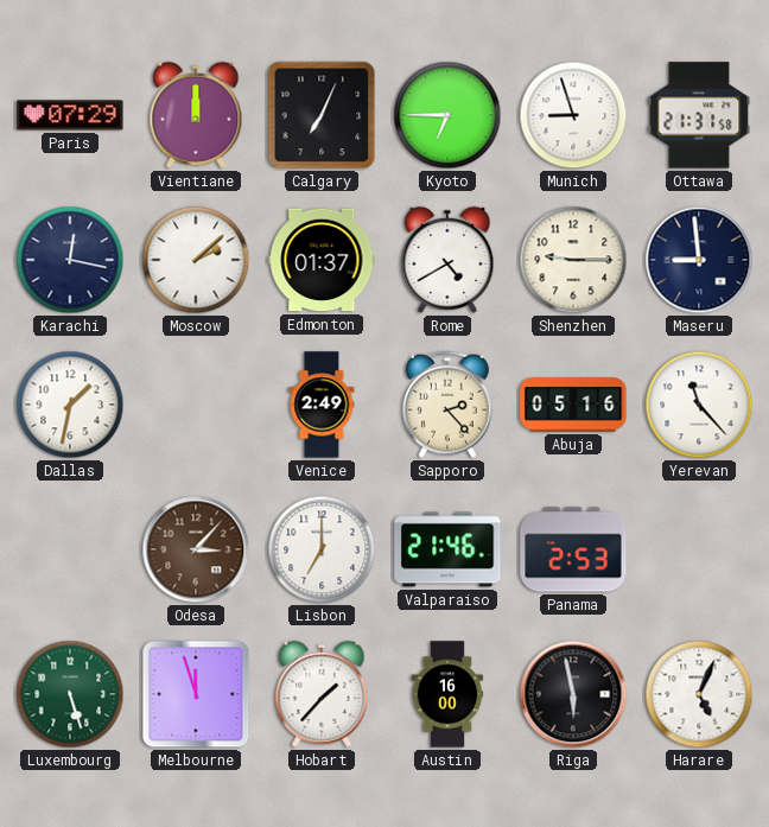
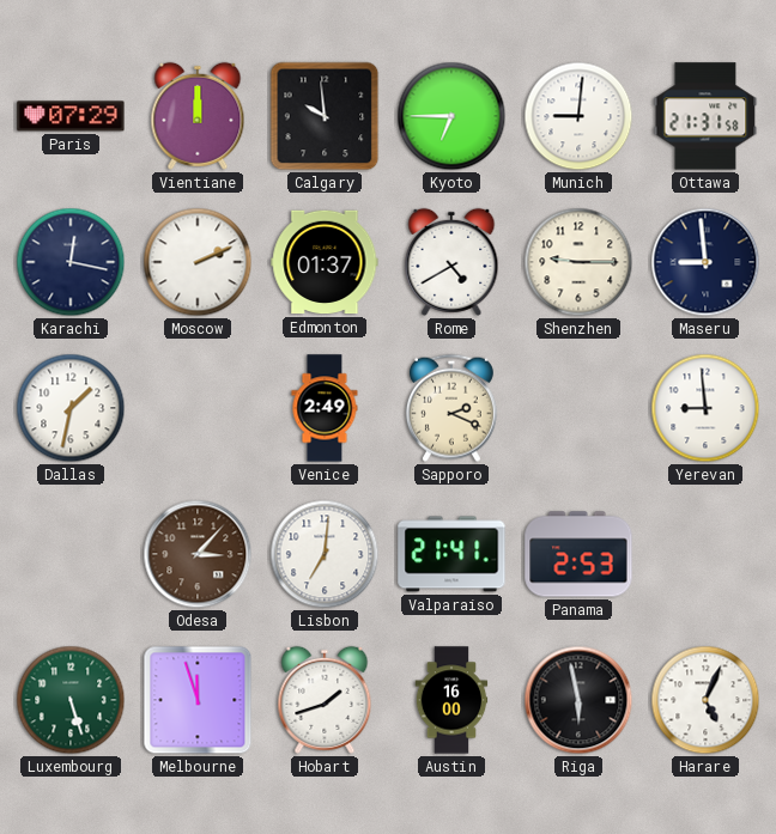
Calgary: 7:04 -> 9:59 (325, 116)
Munich: 8:57 -> 9:01 (578, 116)
Moscow: 2:08 -> 2:11 (198, 262)
Sapporo: 2:23 -> 2:19 (451, 408)
Abuja: 05:16 -> none (573, 405)
Yerevan: 11:23 -> 8:59 (705, 408)
Lisbon: 7:00 -> 7:01 (325, 554)
Valparaiso: 21:46 -> 21:41 (451, 554)
Hobart: 1:37 -> 1:42 (325, 700)
